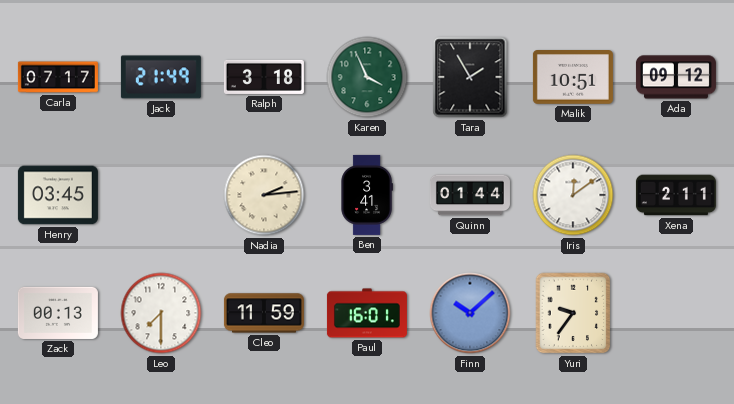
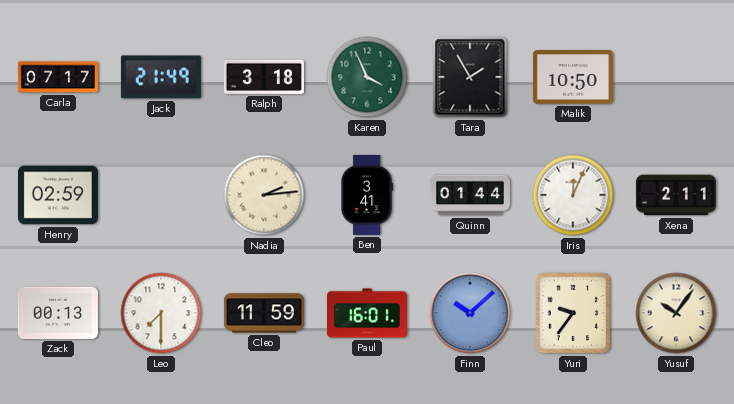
Malik: 10:51 -> 10:50 (573, 78)
Ada: 09:12 -> none (676, 77)
Henry: 03:45 -> 02:59 (58, 195)
Iris: 12:09 -> 12:04 (573, 195)
Yusuf: none -> 10:06 (676, 313)
